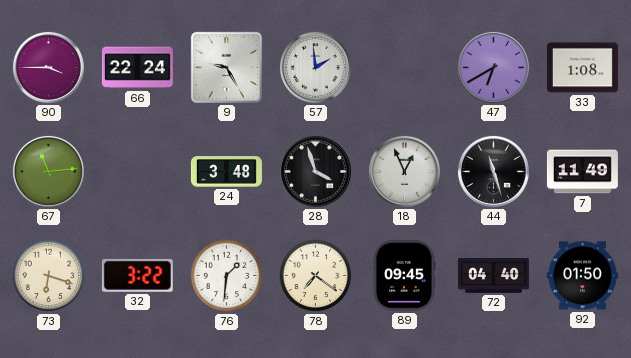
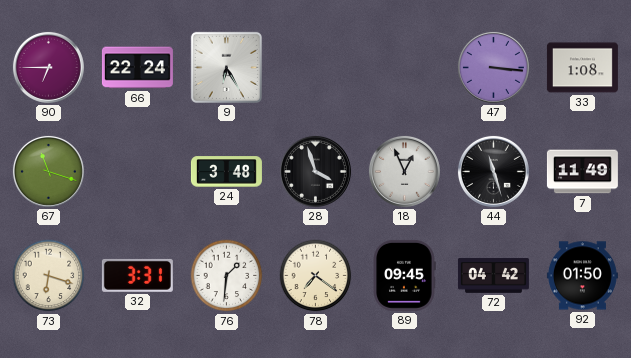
90: 3:45 -> 6:45 (48, 67)
9: 9:25 -> 6:25 (226, 67)
57: 1:59 -> none (315, 67)
47: 6:40 -> 3:16 (493, 67)
67: 11:14 -> 11:18 (48, 171)
32: 3:22 -> 3:31 (137, 275)
72: 04:40 -> 04:42 (493, 276)
